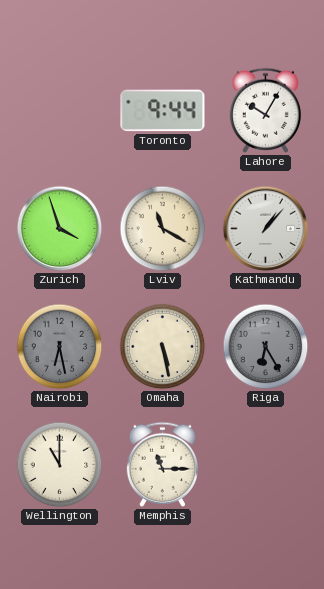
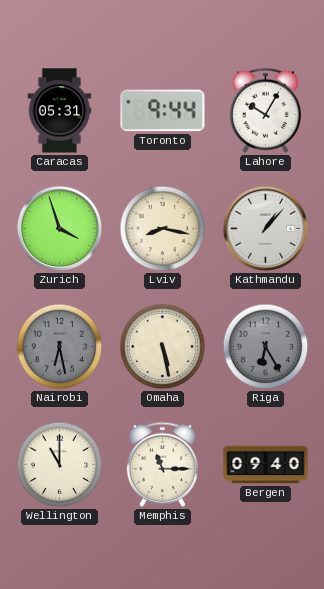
Caracas: none -> 05:31 (60, 111)
Lviv: 11:20 -> 8:17 (163, 229)
Bergen: none -> 09:40 (266, 465)
